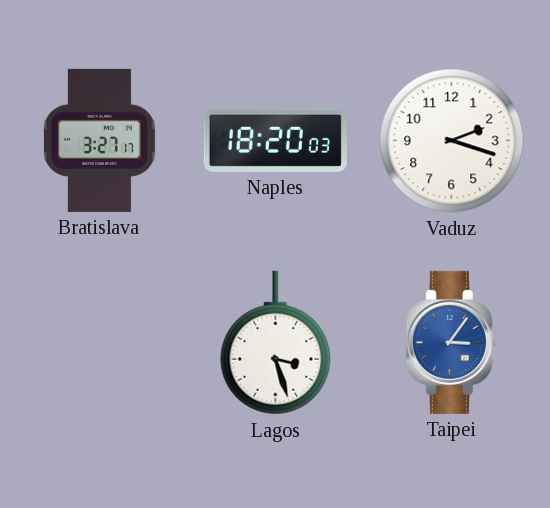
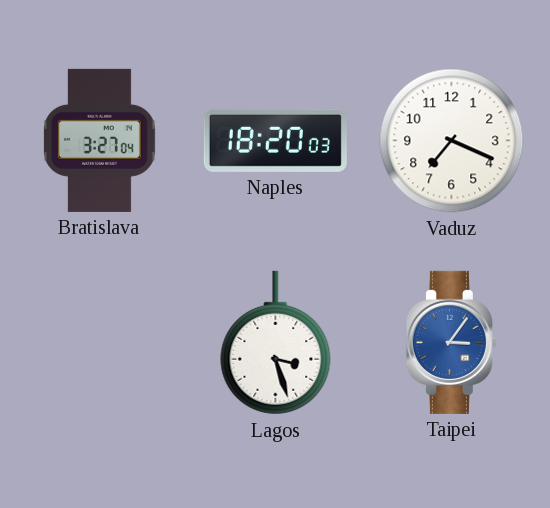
Bratislava: 3:27:17 -> 3:27:04 (99, 140)
Vaduz: 2:18 -> 7:19 (452, 141)
